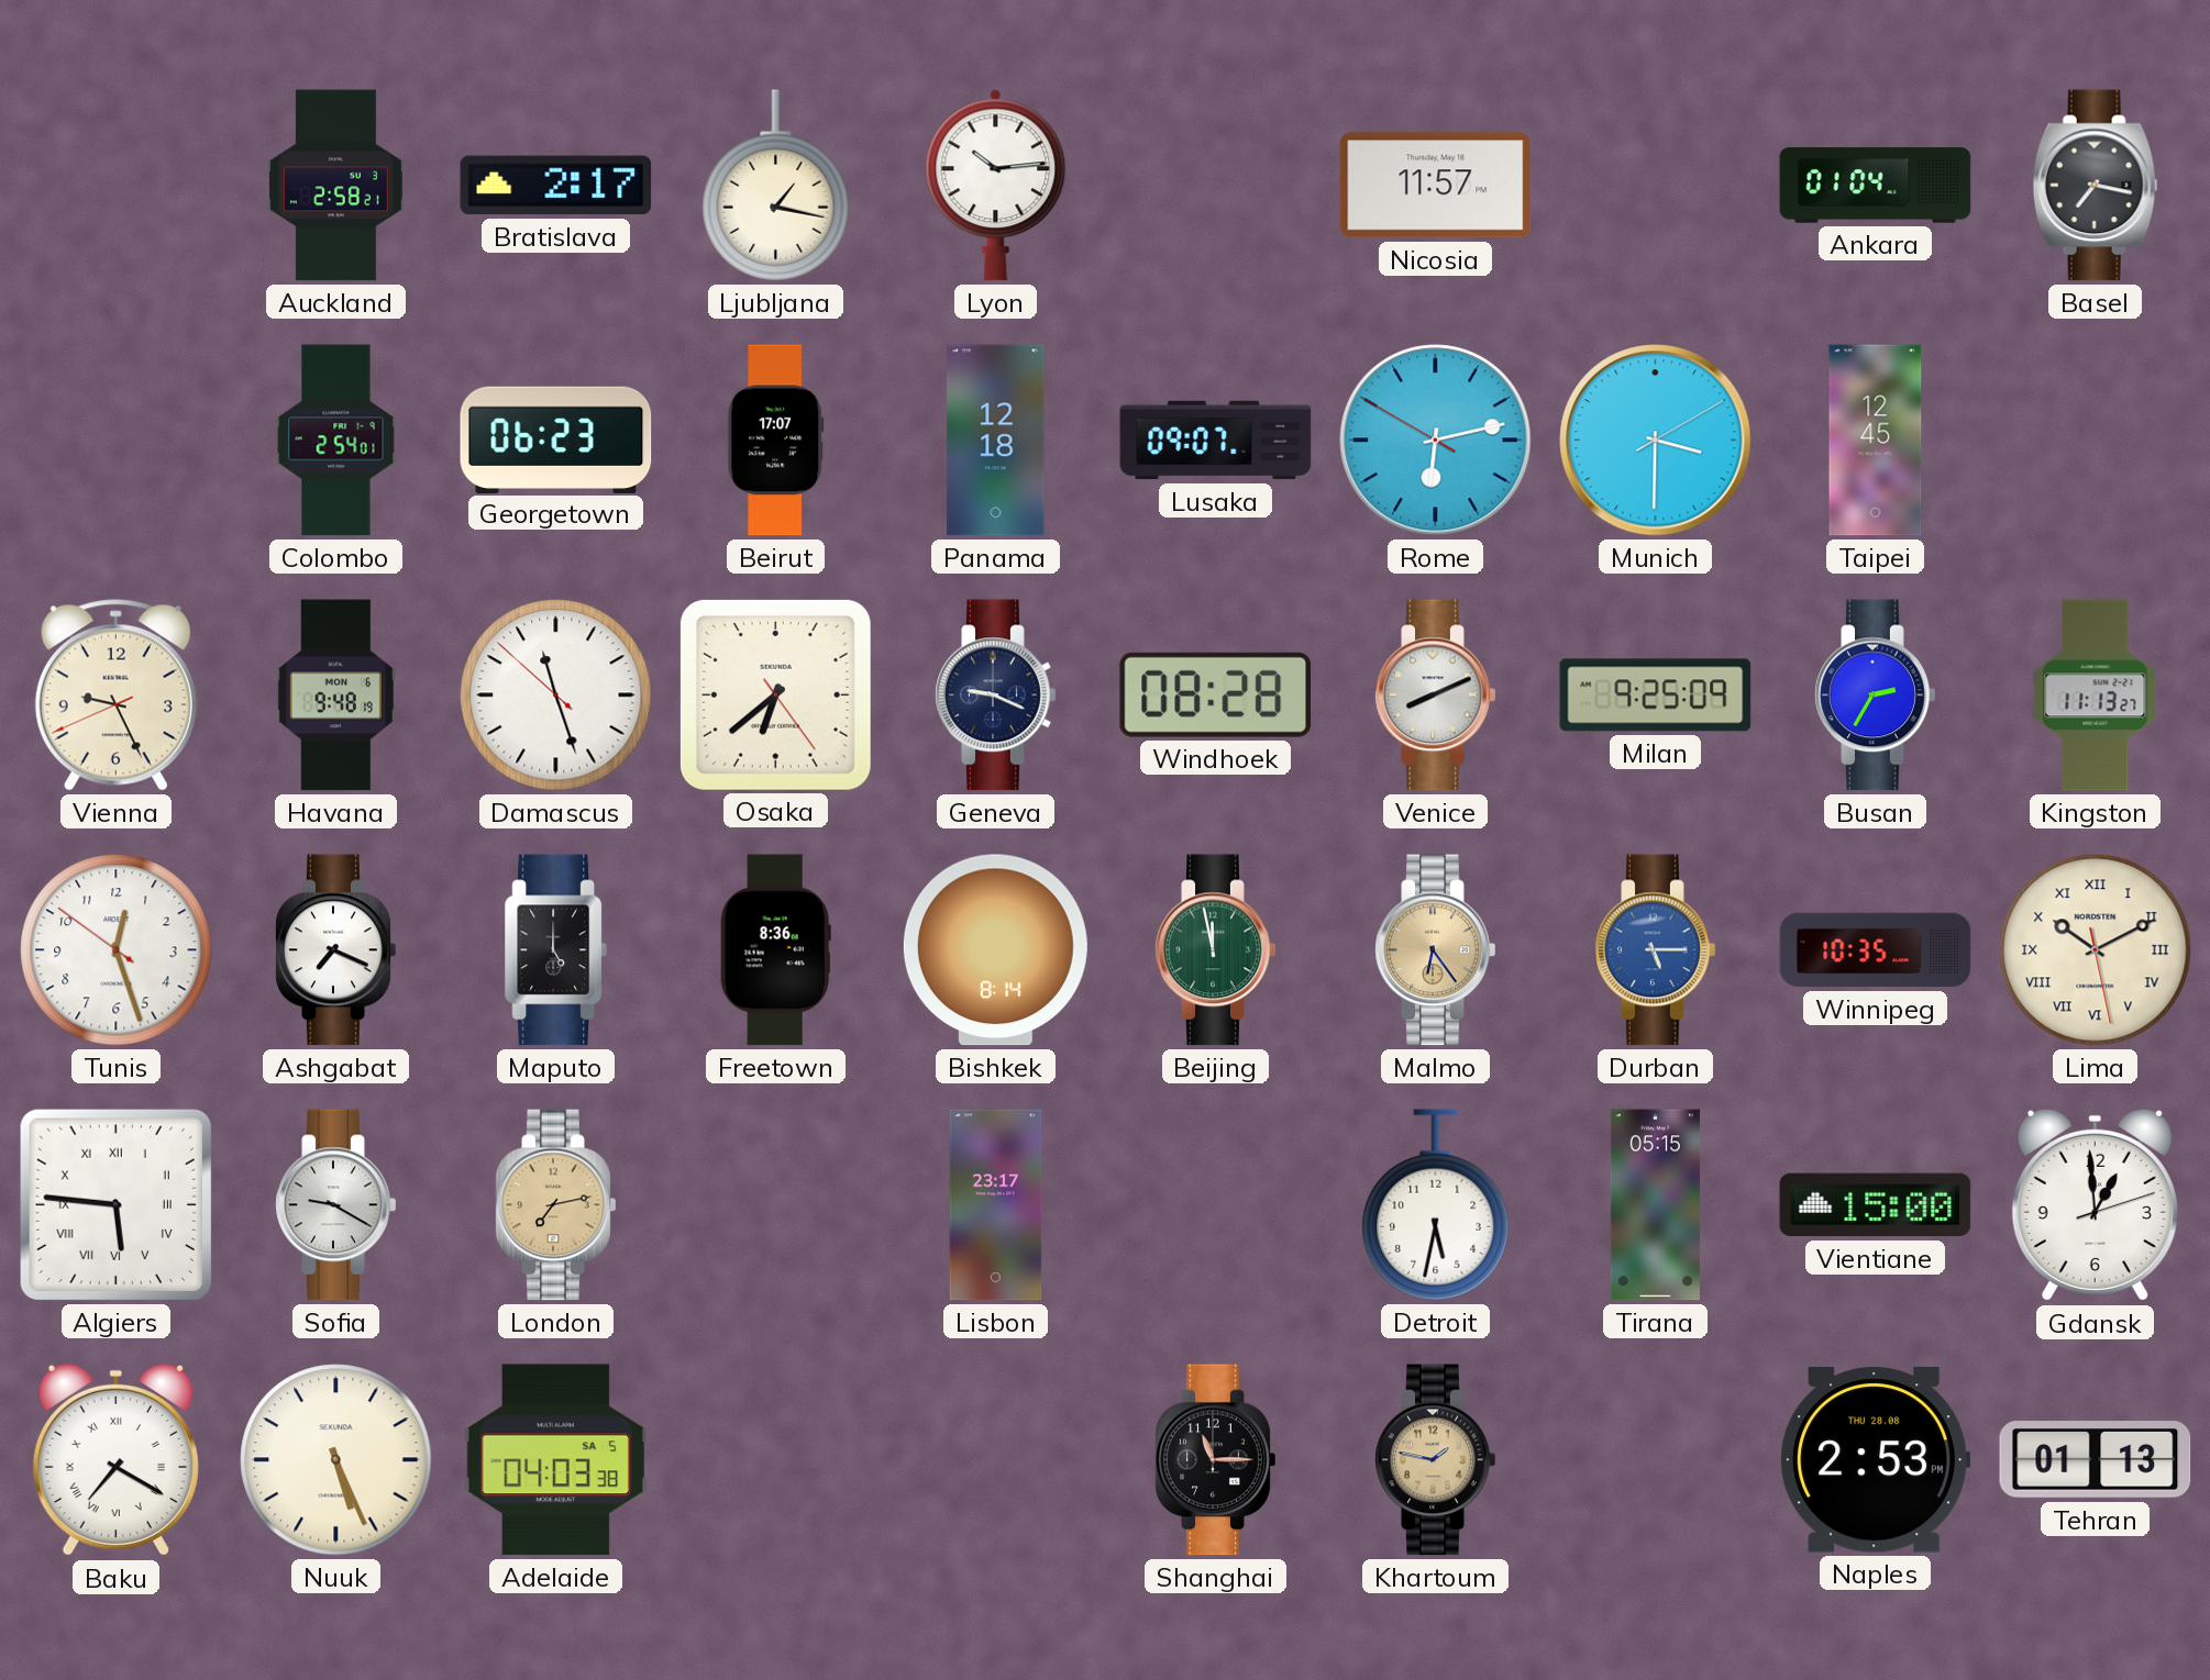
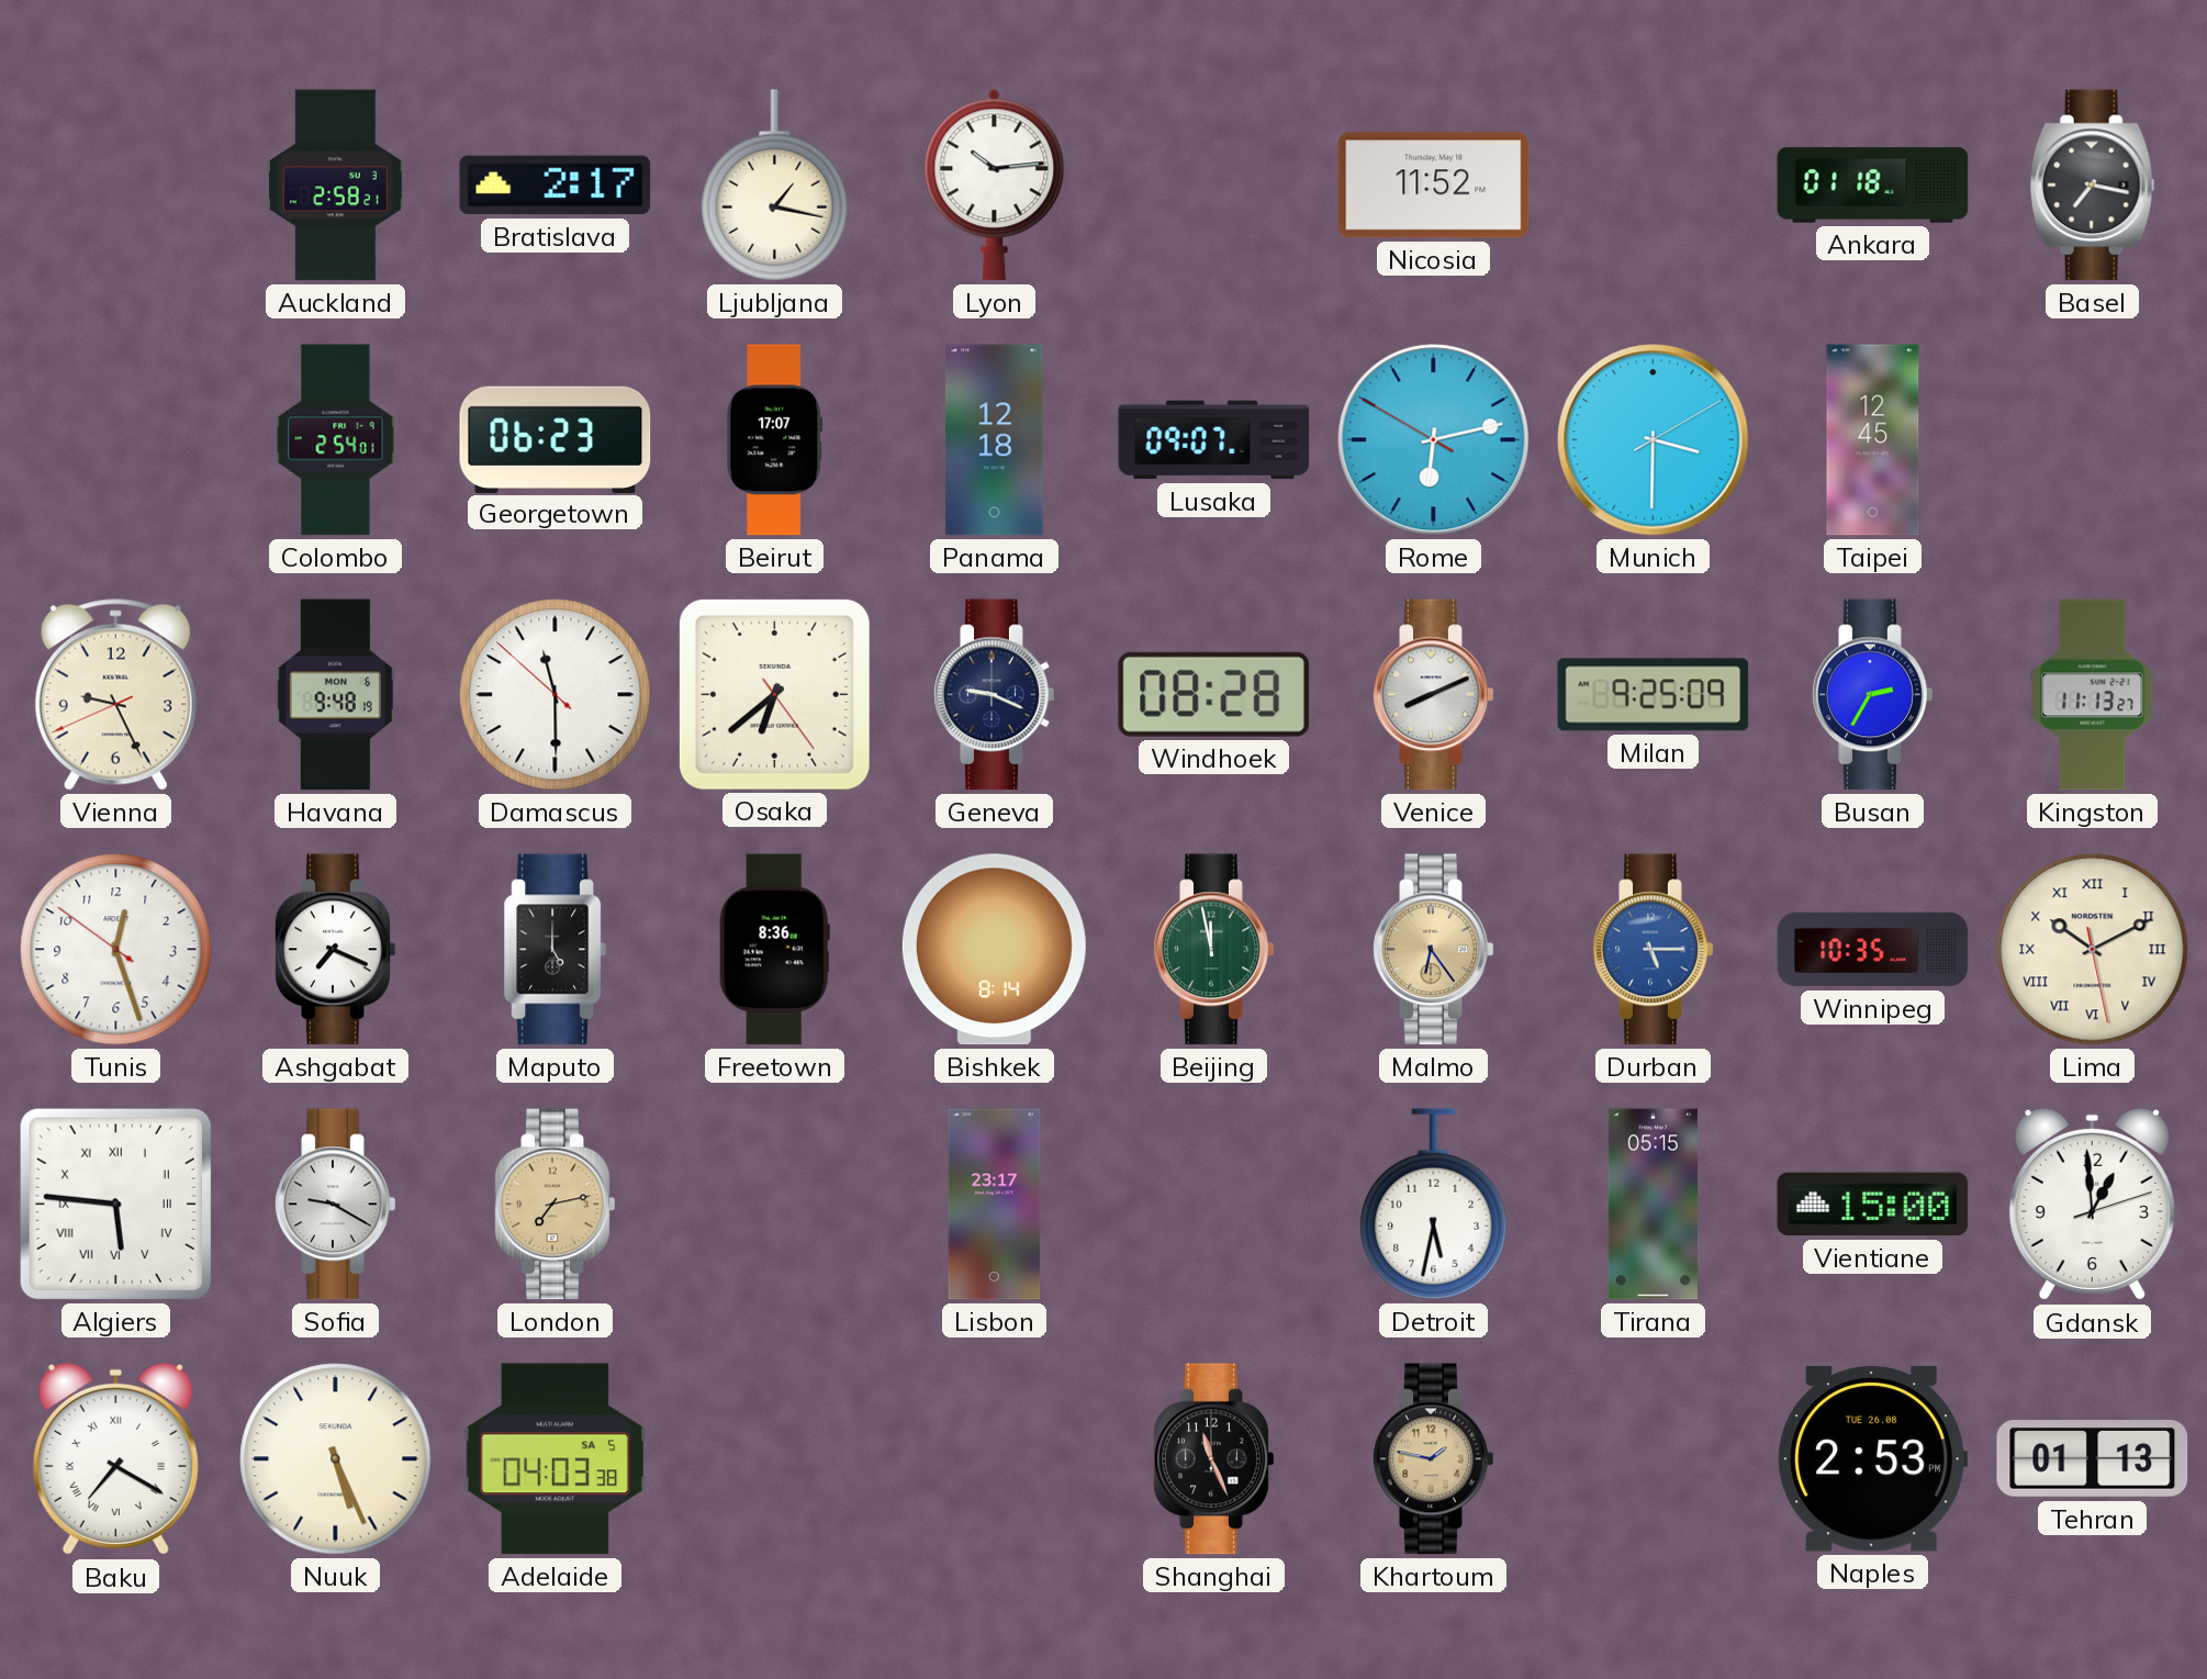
Nicosia: 11:57 -> 11:52 (1434, 186)
Ankara: 01:04 -> 01:18 (1873, 186)
Damascus: 11:26 -> 11:29 (556, 695)
Shanghai: 11:15 -> 11:26 (1214, 1459)
Naples date: THU 28.08 -> TUE 26.08 (1873, 1459)
